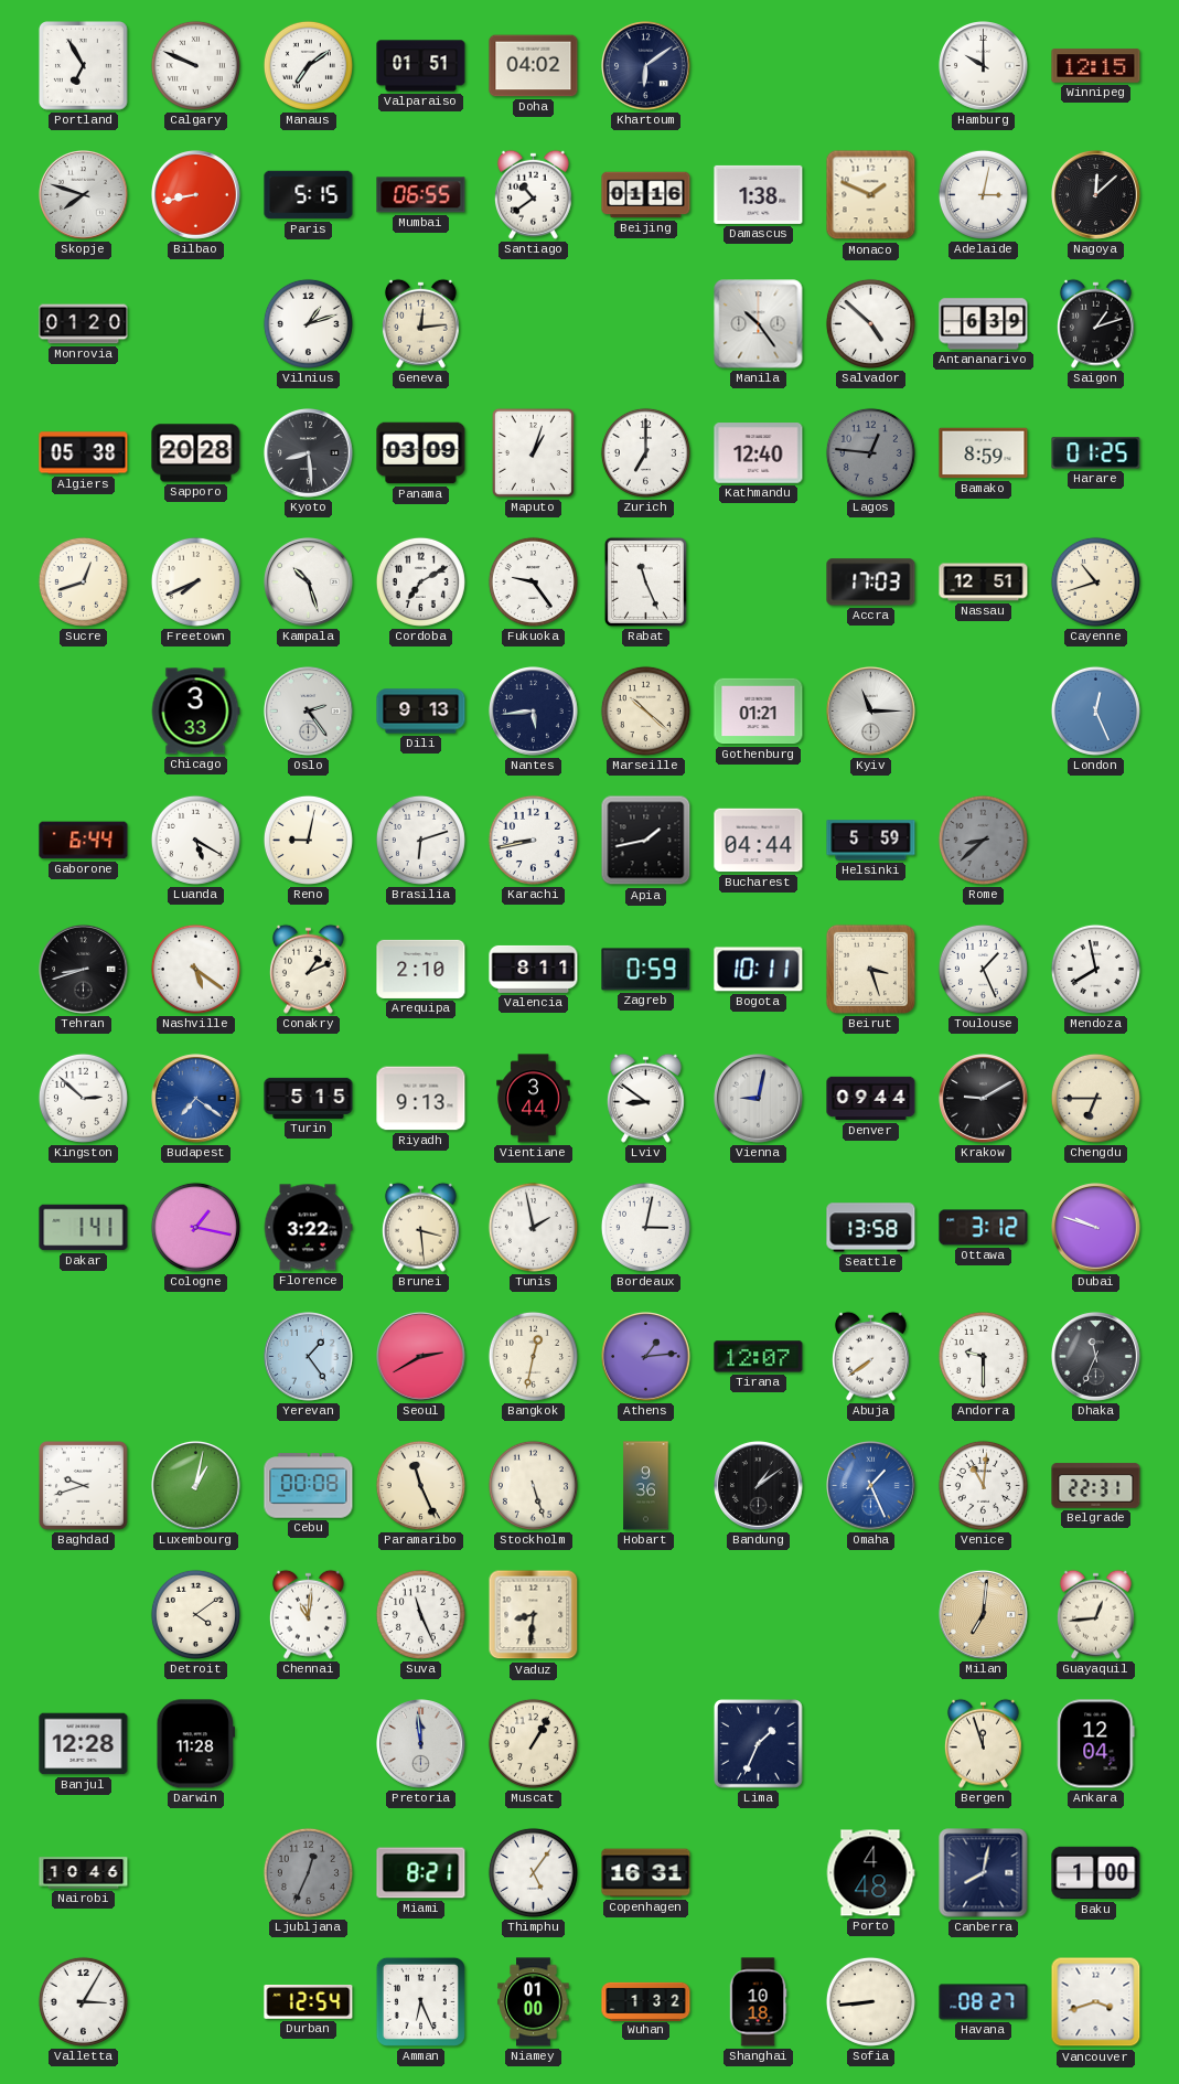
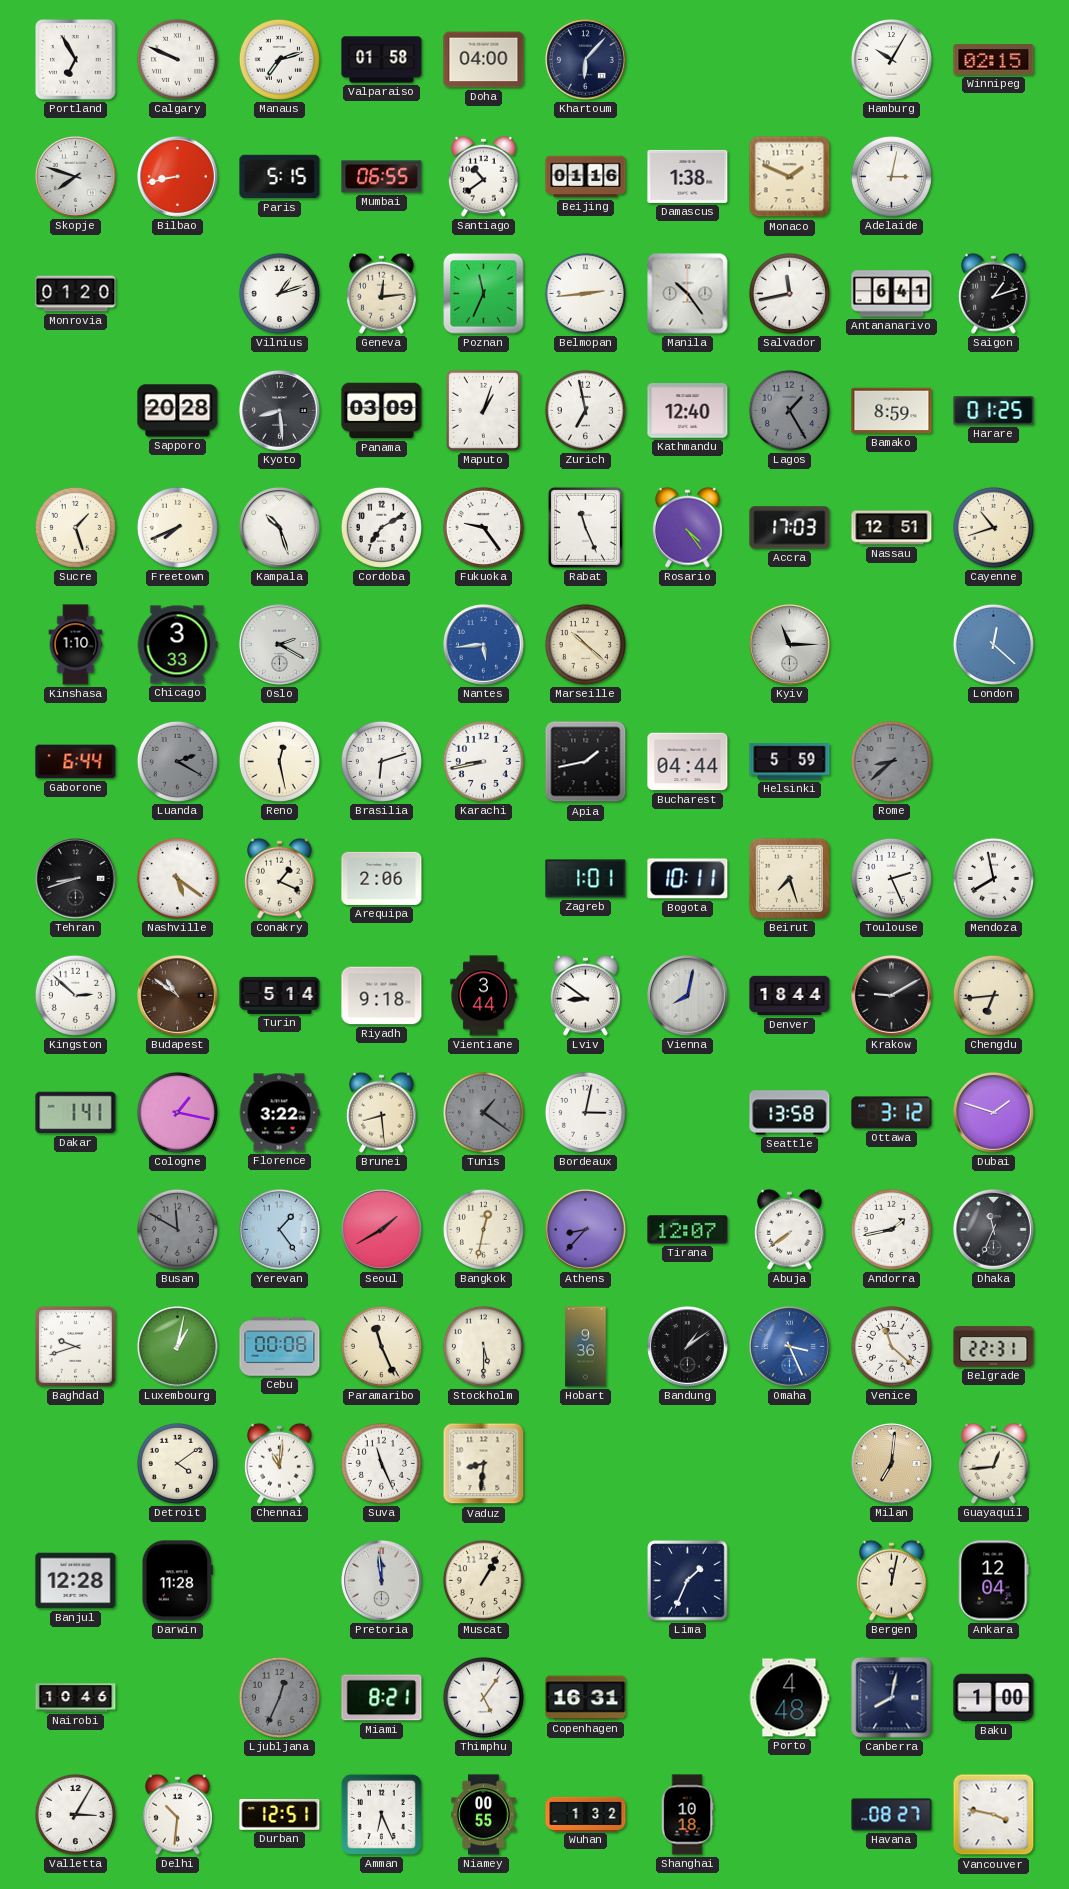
Manaus: 7:09 -> 7:12 (279, 59)
Valparaiso: 01:51 -> 01:58 (382, 60)
Doha: 04:02 -> 04:00 (484, 60)
Khartoum: 6:09 -> 6:07 (586, 60)
Hamburg: 10:00 -> 10:05 (892, 60)
Winnipeg: 12:15 -> 02:15 (994, 60)
Nagoya: 12:08 -> none (1096, 195)
Poznan: none -> 11:34 (484, 294)
Belmopan: none -> 2:44 (585, 293)
Salvador: 4:52 -> 11:43 (789, 293)
Antananarivo: 6:39 -> 6:41 (892, 294)
Algiers: 05:38 -> none (84, 453)
Zurich: 7:00 -> 6:58 (585, 410)
Lagos: 12:46 -> 1:25 (789, 410)
Sucre: 12:42 -> 1:27 (75, 527)
Rosario: none -> 4:24 (687, 527)
Kinshasa: none -> 1:10 (76, 645)
Oslo: 2:24 -> 2:20 (280, 645)
Dili: 9:13 -> none (421, 712)
Nantes dial: navy -> blue (484, 645)
Gothenburg: 01:21 -> none (759, 712)
London: 12:26 -> 12:22 (993, 644)
Luanda: 5:20 -> 2:20 (177, 761)
Luanda dial: white -> grey (177, 761)
Reno: 9:02 -> 12:28 (279, 761)
Conakry: 1:11 -> 1:19 (279, 878)
Arequipa: 2:10 -> 2:06 (382, 878)
Valencia: 8:11 -> none (534, 969)
Zagreb: 0:59 -> 1:01 (586, 879)
Beirut: 3:27 -> 7:27 (789, 878)
Toulouse: 1:26 -> 2:26 (891, 878)
Budapest: 7:21 -> 10:51 (178, 996)
Budapest dial: blue -> brown (178, 996)
Turin: 5:15 -> 5:14 (280, 995)
Riyadh: 9:13 -> 9:18 (382, 996)
Vienna: 9:02 -> 8:02 (688, 996)
Denver: 09:44 -> 18:44 (790, 996)
Chengdu: 6:45 -> 6:44 (993, 995)
Brunei: 3:29 -> 8:29 (381, 1112)
Tunis: 1:58 -> 1:21 (483, 1112)
Tunis dial: white -> grey (483, 1112)
Dubai: 9:48 -> 1:48 (994, 1113)
Busan: none -> 11:50 (177, 1229)
Seoul: 2:40 -> 1:40 (382, 1230)
Athens: 1:14 -> 8:37 (586, 1230)
Andorra: 9:30 -> 1:43 (891, 1229)
Stockholm: 5:27 -> 5:30 (483, 1346)
Omaha: 1:26 -> 3:26 (790, 1347)
Venice: 11:01 -> 11:22 (891, 1346)
Bergen: 11:57 -> 12:02 (891, 1580)
Delhi: none -> 10:31 (177, 1814)
Durban: 12:54 -> 12:51 (280, 1815)
Niamey: 01:00 -> 00:55 (484, 1815)
Sofia: 8:44 -> none (870, 2001)
Vancouver: 3:42 -> 3:47 (994, 1815)
